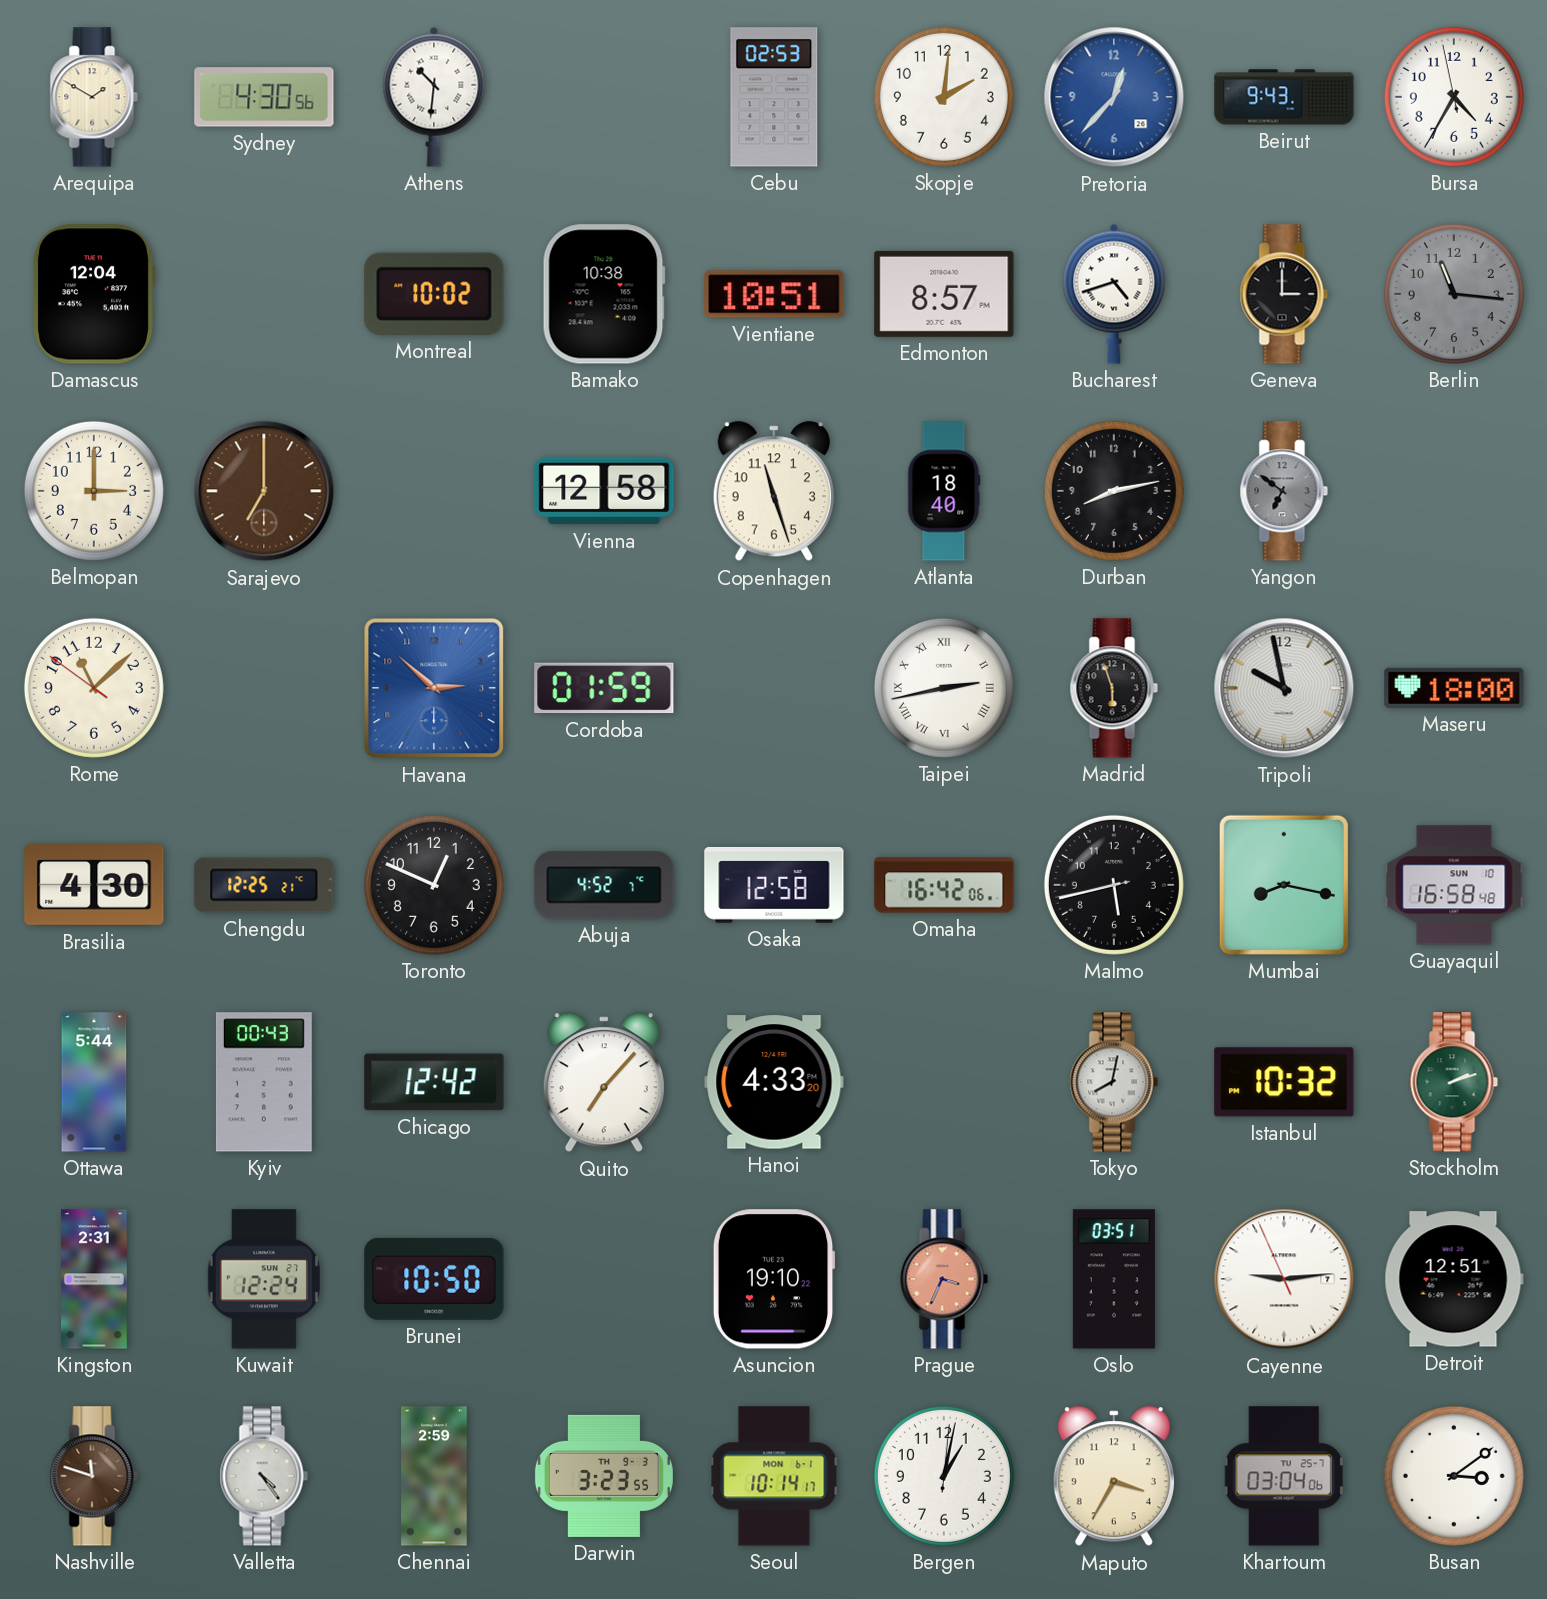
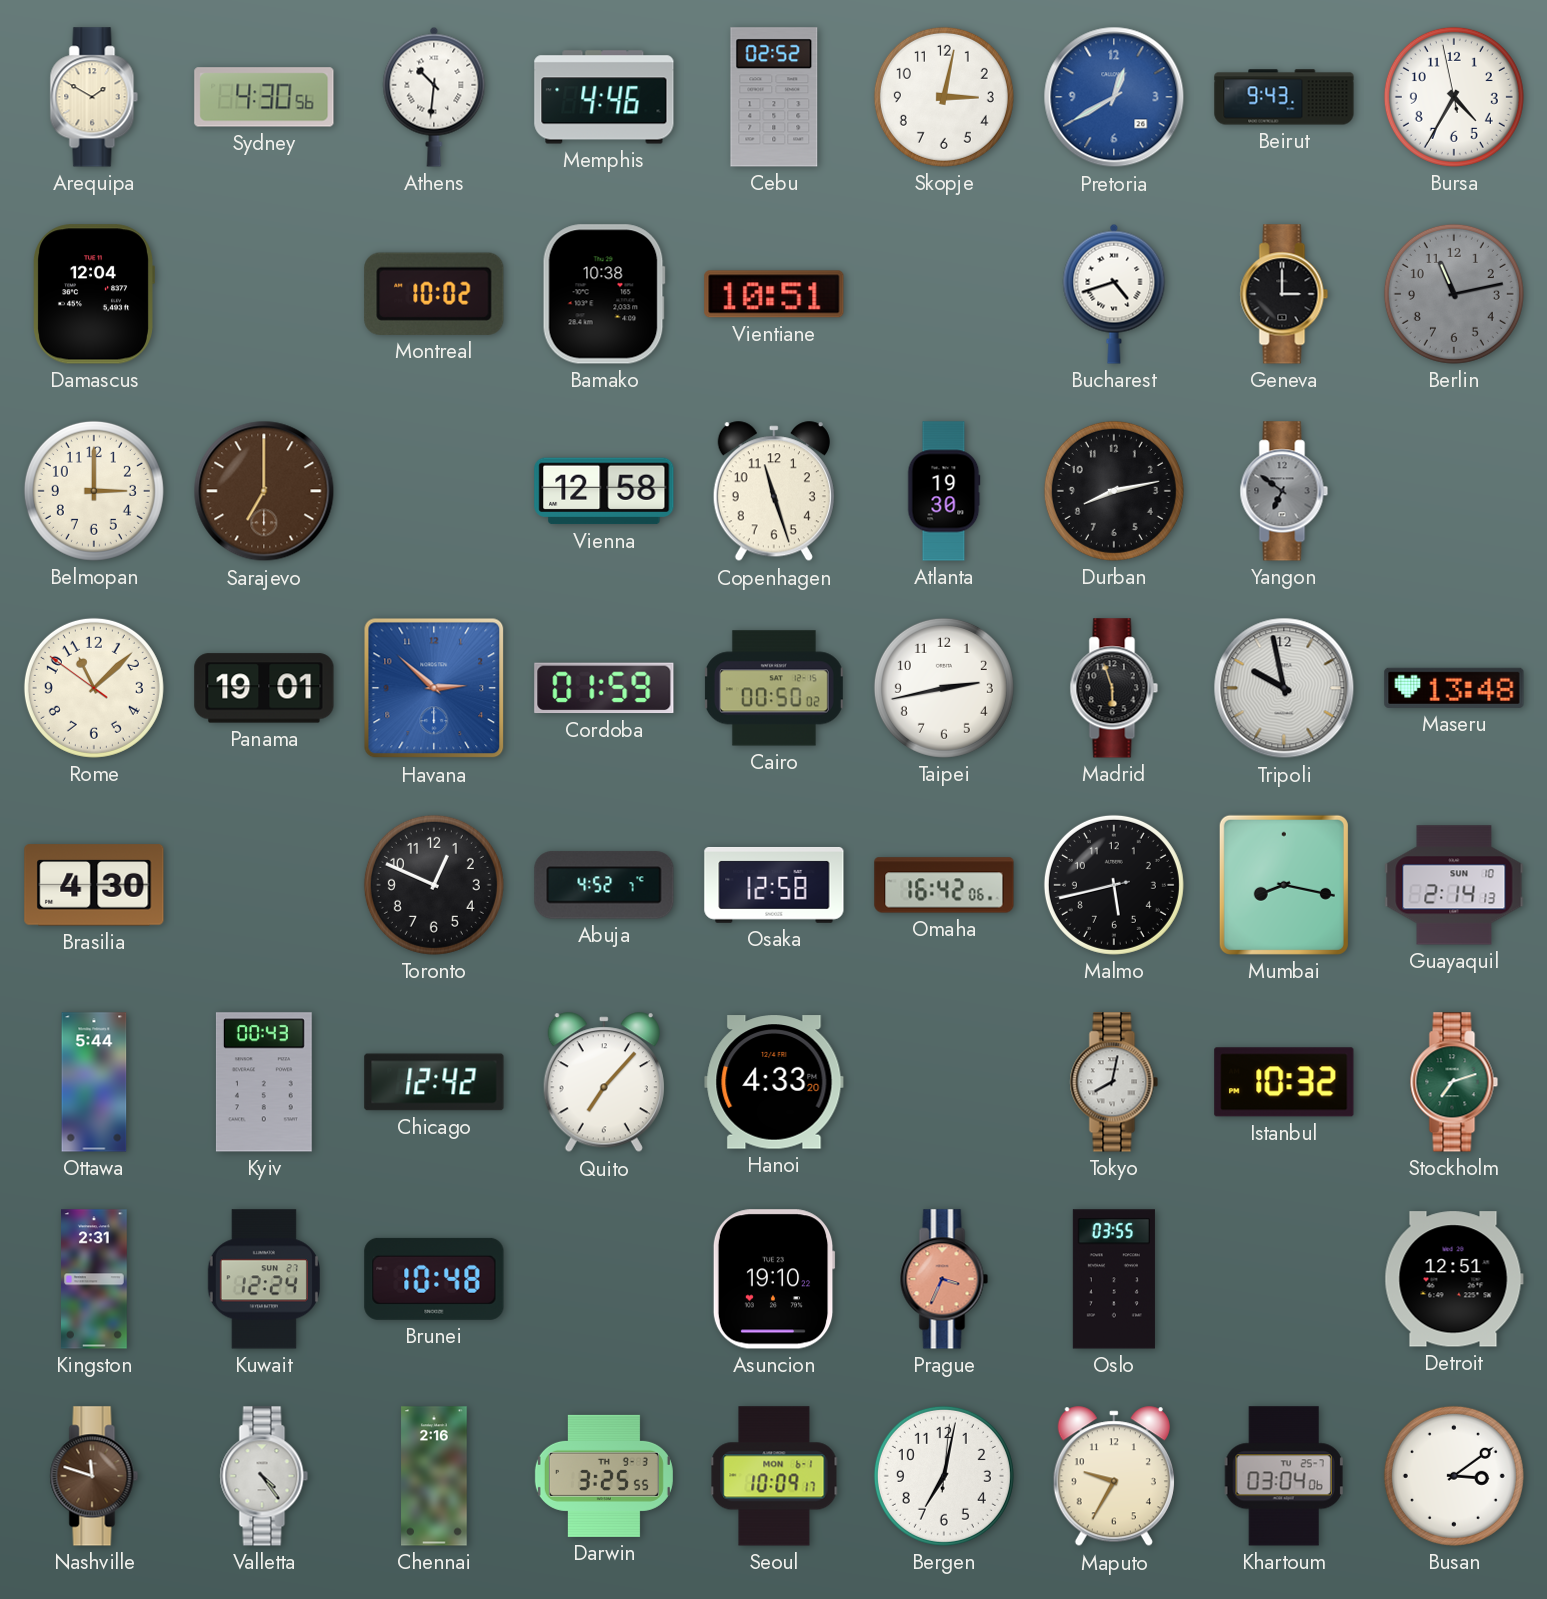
Memphis: none -> 4:46 (604, 97)
Cebu: 02:53 -> 02:52 (774, 97)
Skopje: 2:01 -> 3:02 (944, 97)
Pretoria: 12:37 -> 12:40 (1114, 97)
Edmonton: 8:57 -> none (944, 294)
Berlin: 11:16 -> 11:13 (1454, 294)
Atlanta: 18:40 -> 19:30 (944, 491)
Panama: none -> 19:01 (264, 688)
Cairo: none -> 00:50 (774, 688)
Taipei numerals: Roman -> Arabic (944, 688)
Maseru: 18:00 -> 13:48 (1454, 688)
Chengdu: 12:25 -> none (264, 885)
Guayaquil: 16:58 -> 2:14 (1454, 885)
Stockholm: 2:12 -> 7:12 (1454, 1082)
Brunei: 10:50 -> 10:48 (434, 1279)
Oslo: 03:51 -> 03:55 (1114, 1279)
Cayenne: 9:13 -> none (1284, 1279)
Chennai: 2:59 -> 2:16 (434, 1476)
Darwin: 3:23 -> 3:25 (604, 1476)
Seoul: 10:14 -> 10:09 (774, 1476)
Bergen: 1:02 -> 7:02 (944, 1476)
Maputo: 3:35 -> 9:35 (1114, 1477)
